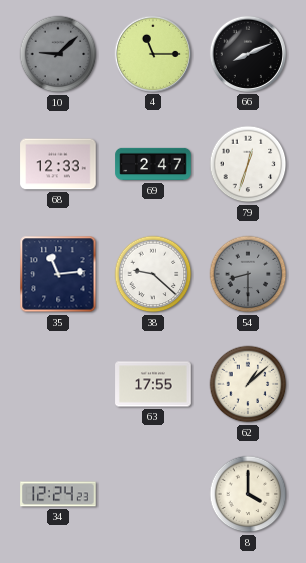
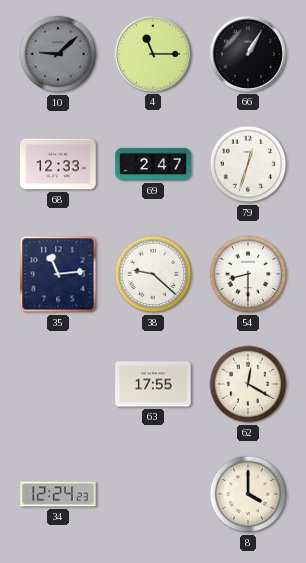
66: 8:11 -> 1:05 (248, 54)
54 dial: grey -> white (248, 274)
62: 1:08 -> 12:20 (248, 384)
